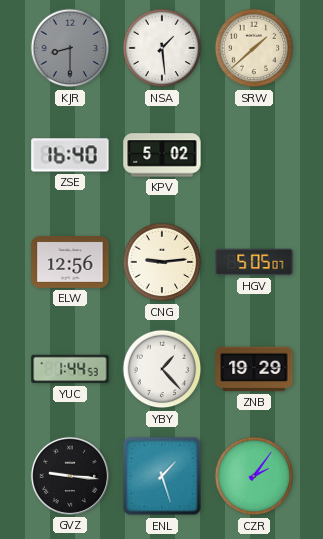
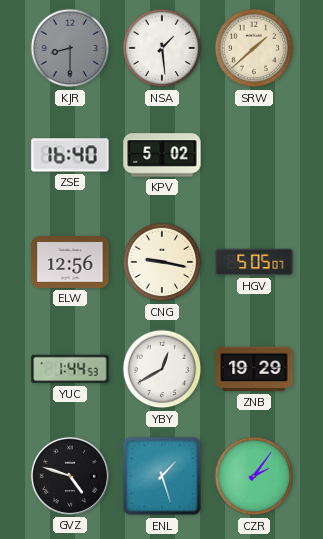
CNG: 9:14 -> 9:17 (162, 262)
YBY: 1:23 -> 12:40 (162, 369)
GVZ: 9:16 -> 4:48 (70, 476)
